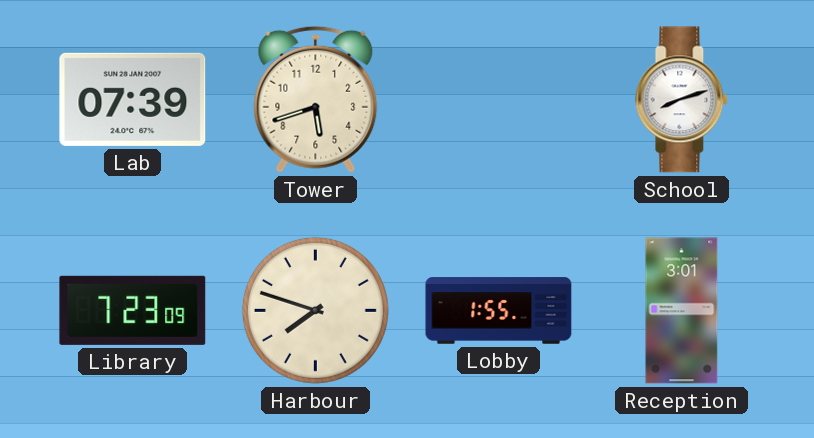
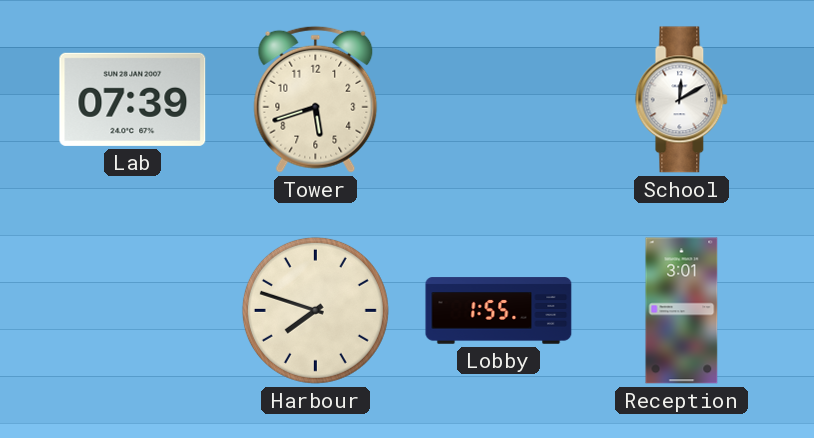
School: 8:12 -> 12:10 (682, 100)
Library: 7:23 -> none (133, 310)
